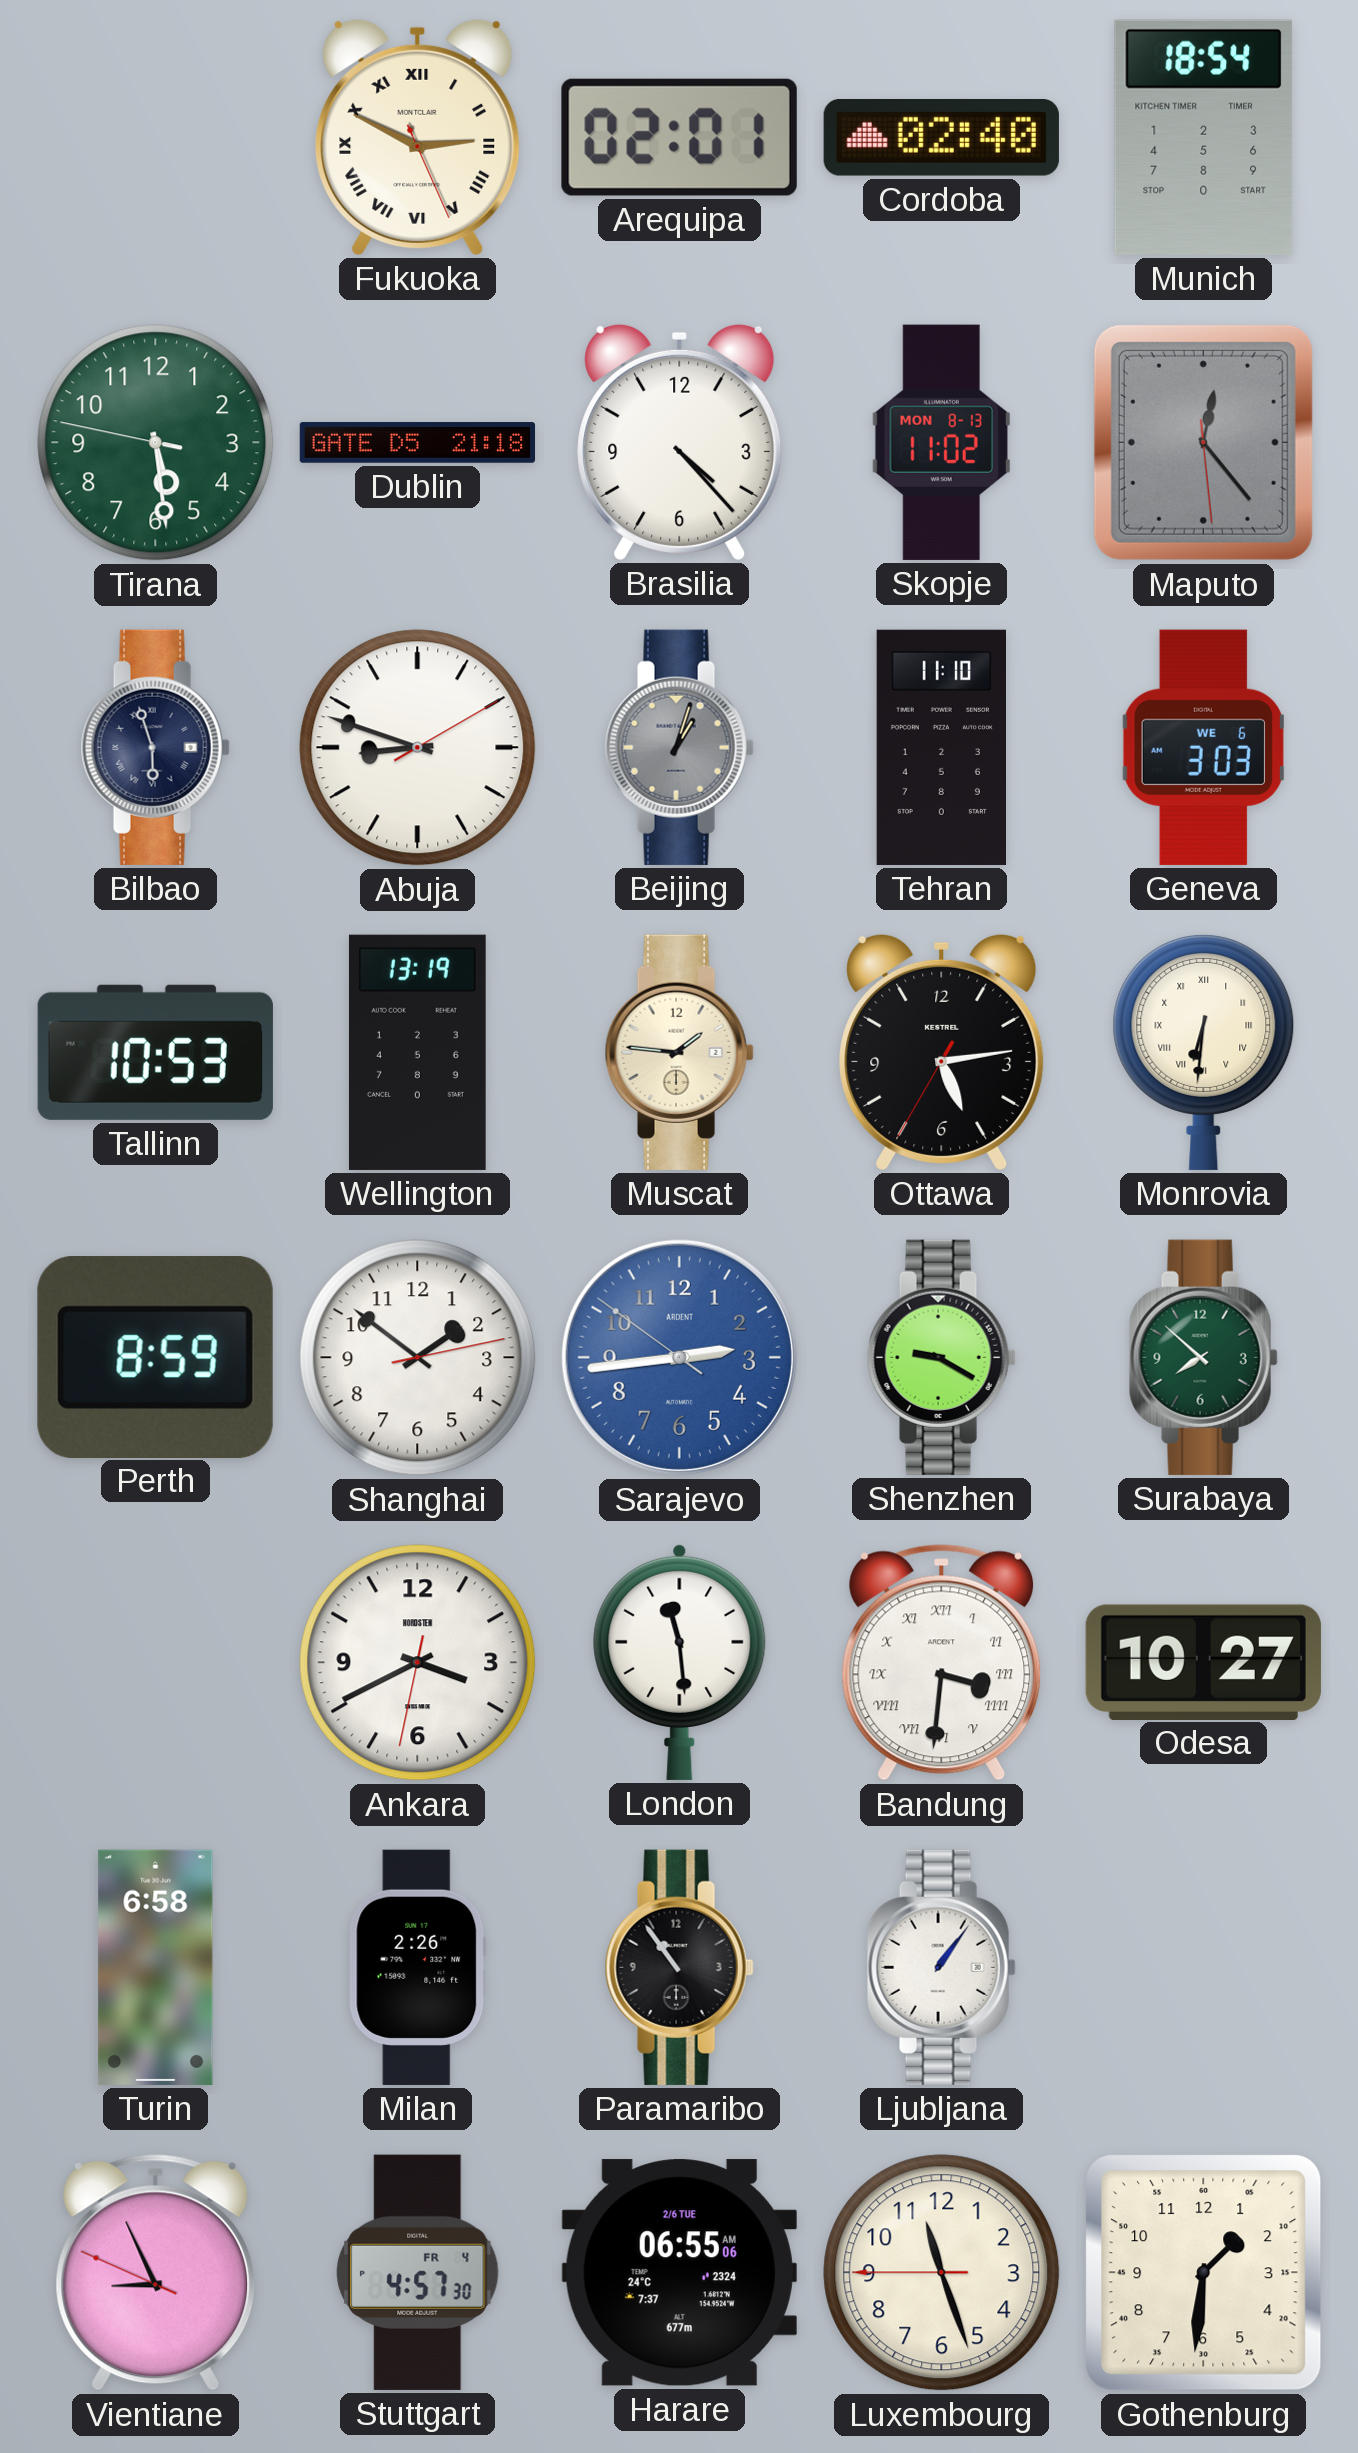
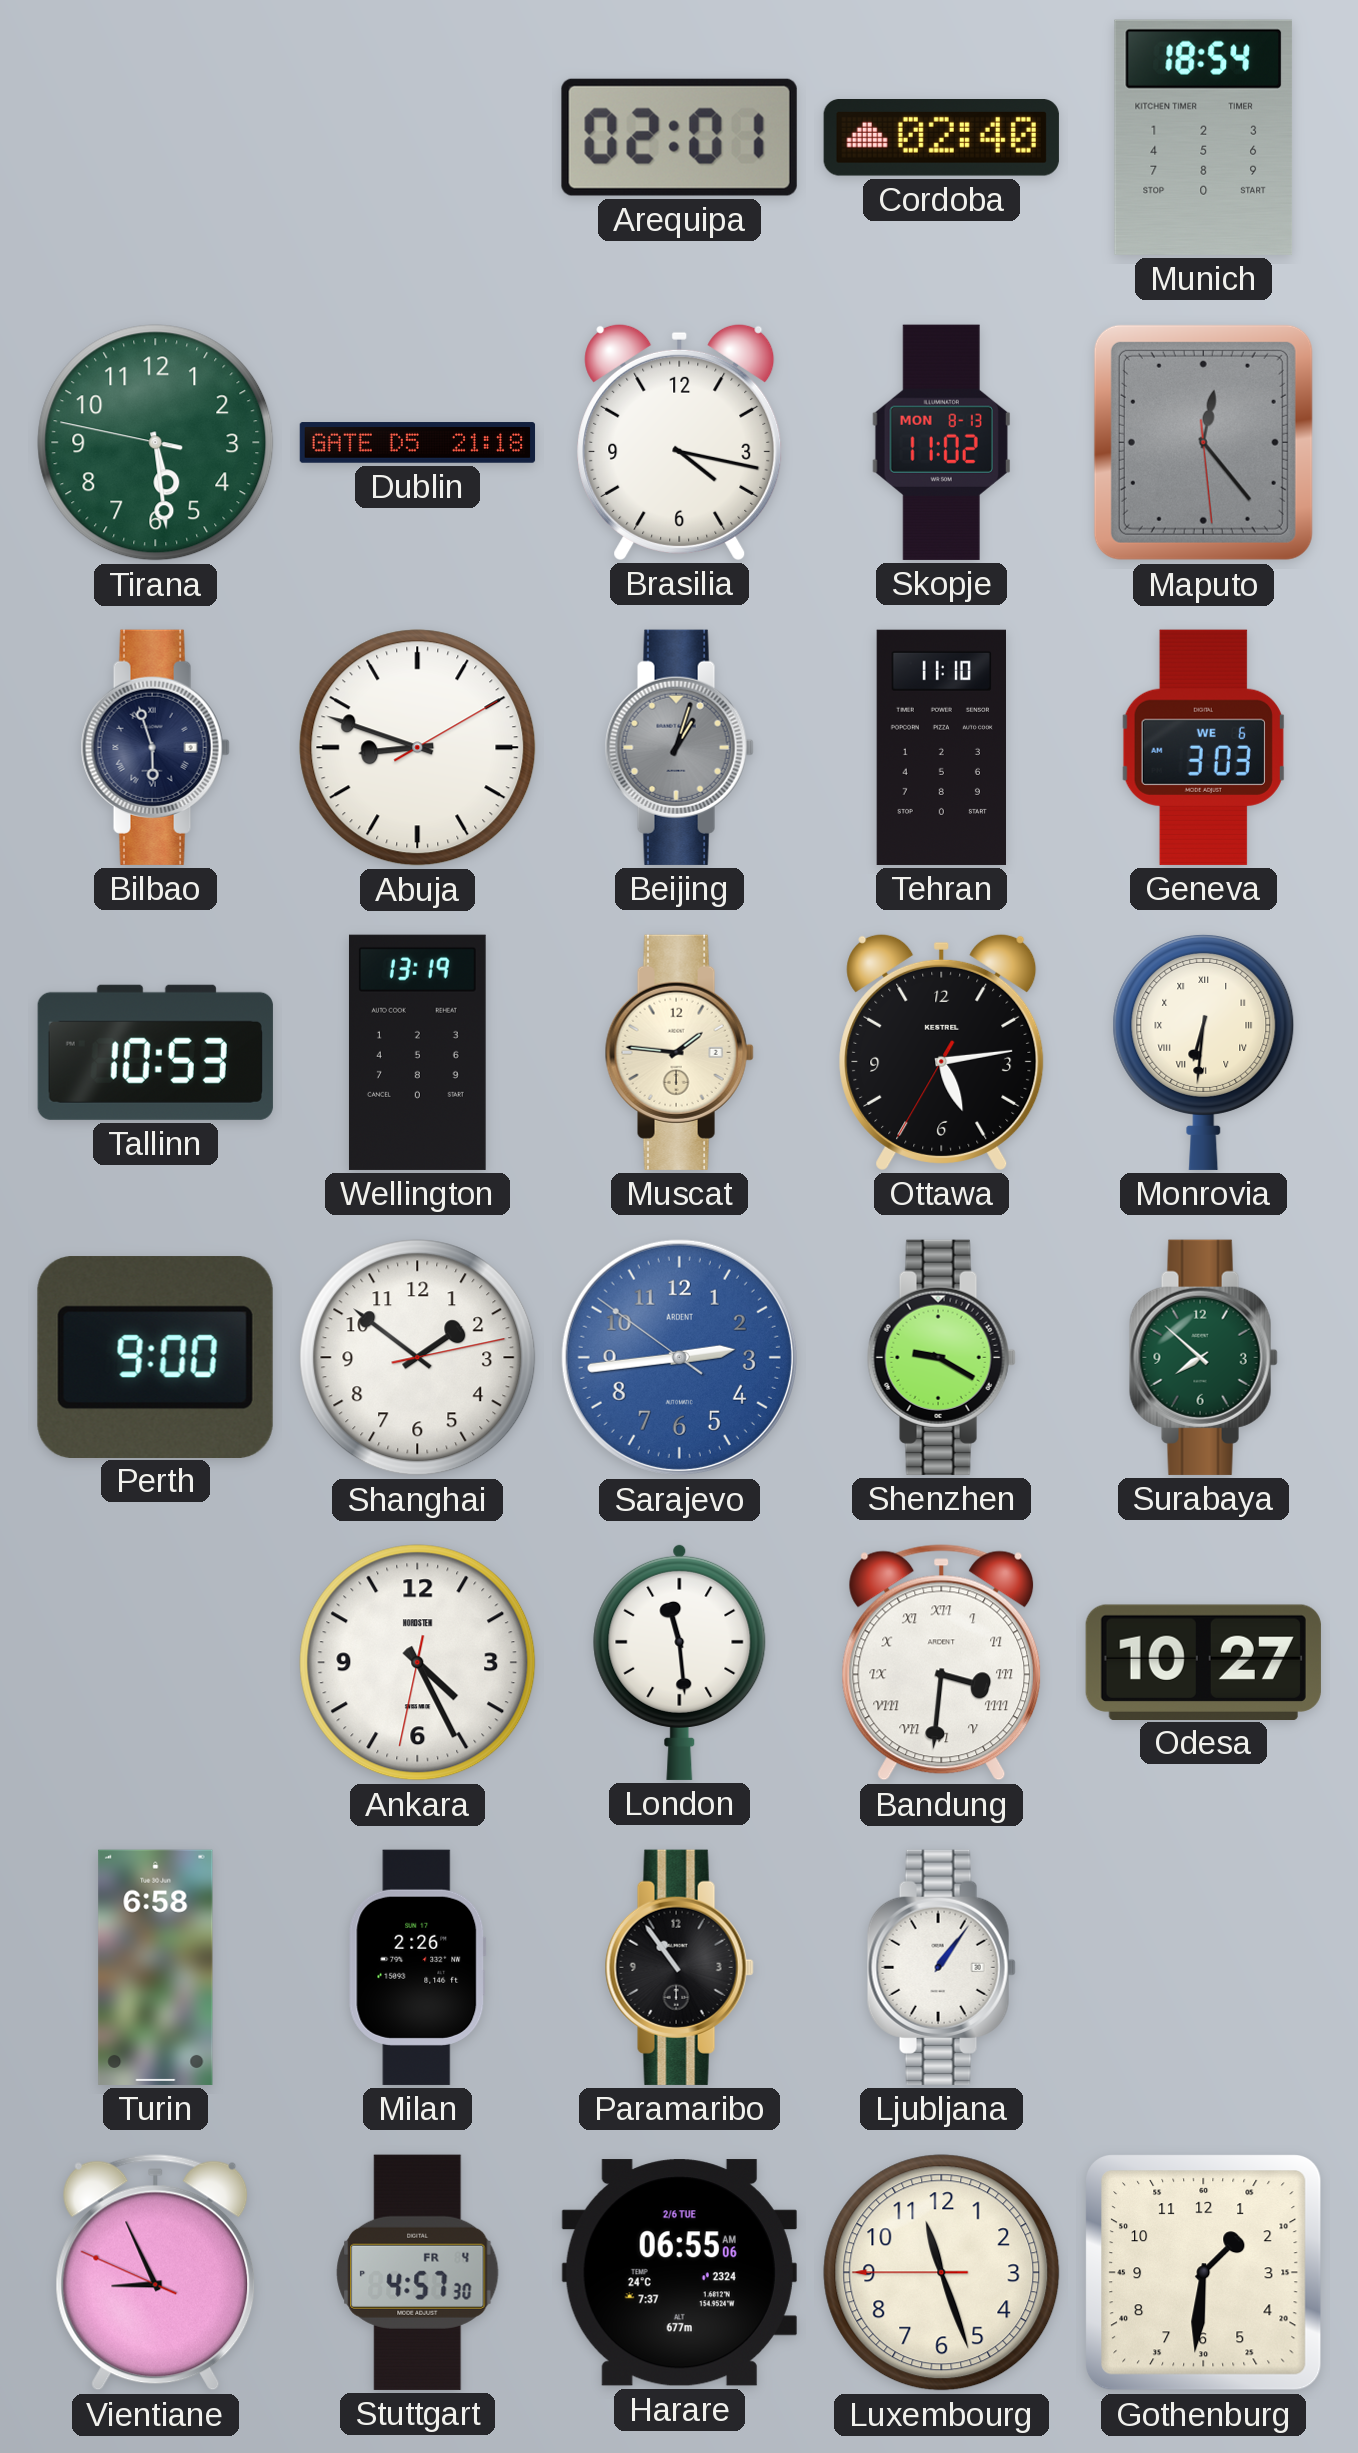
Fukuoka: 2:49 -> none (418, 137)
Brasilia: 4:23 -> 4:17 (680, 442)
Perth: 8:59 -> 9:00 (155, 1357)
Ankara: 3:40 -> 4:25 (418, 1663)
